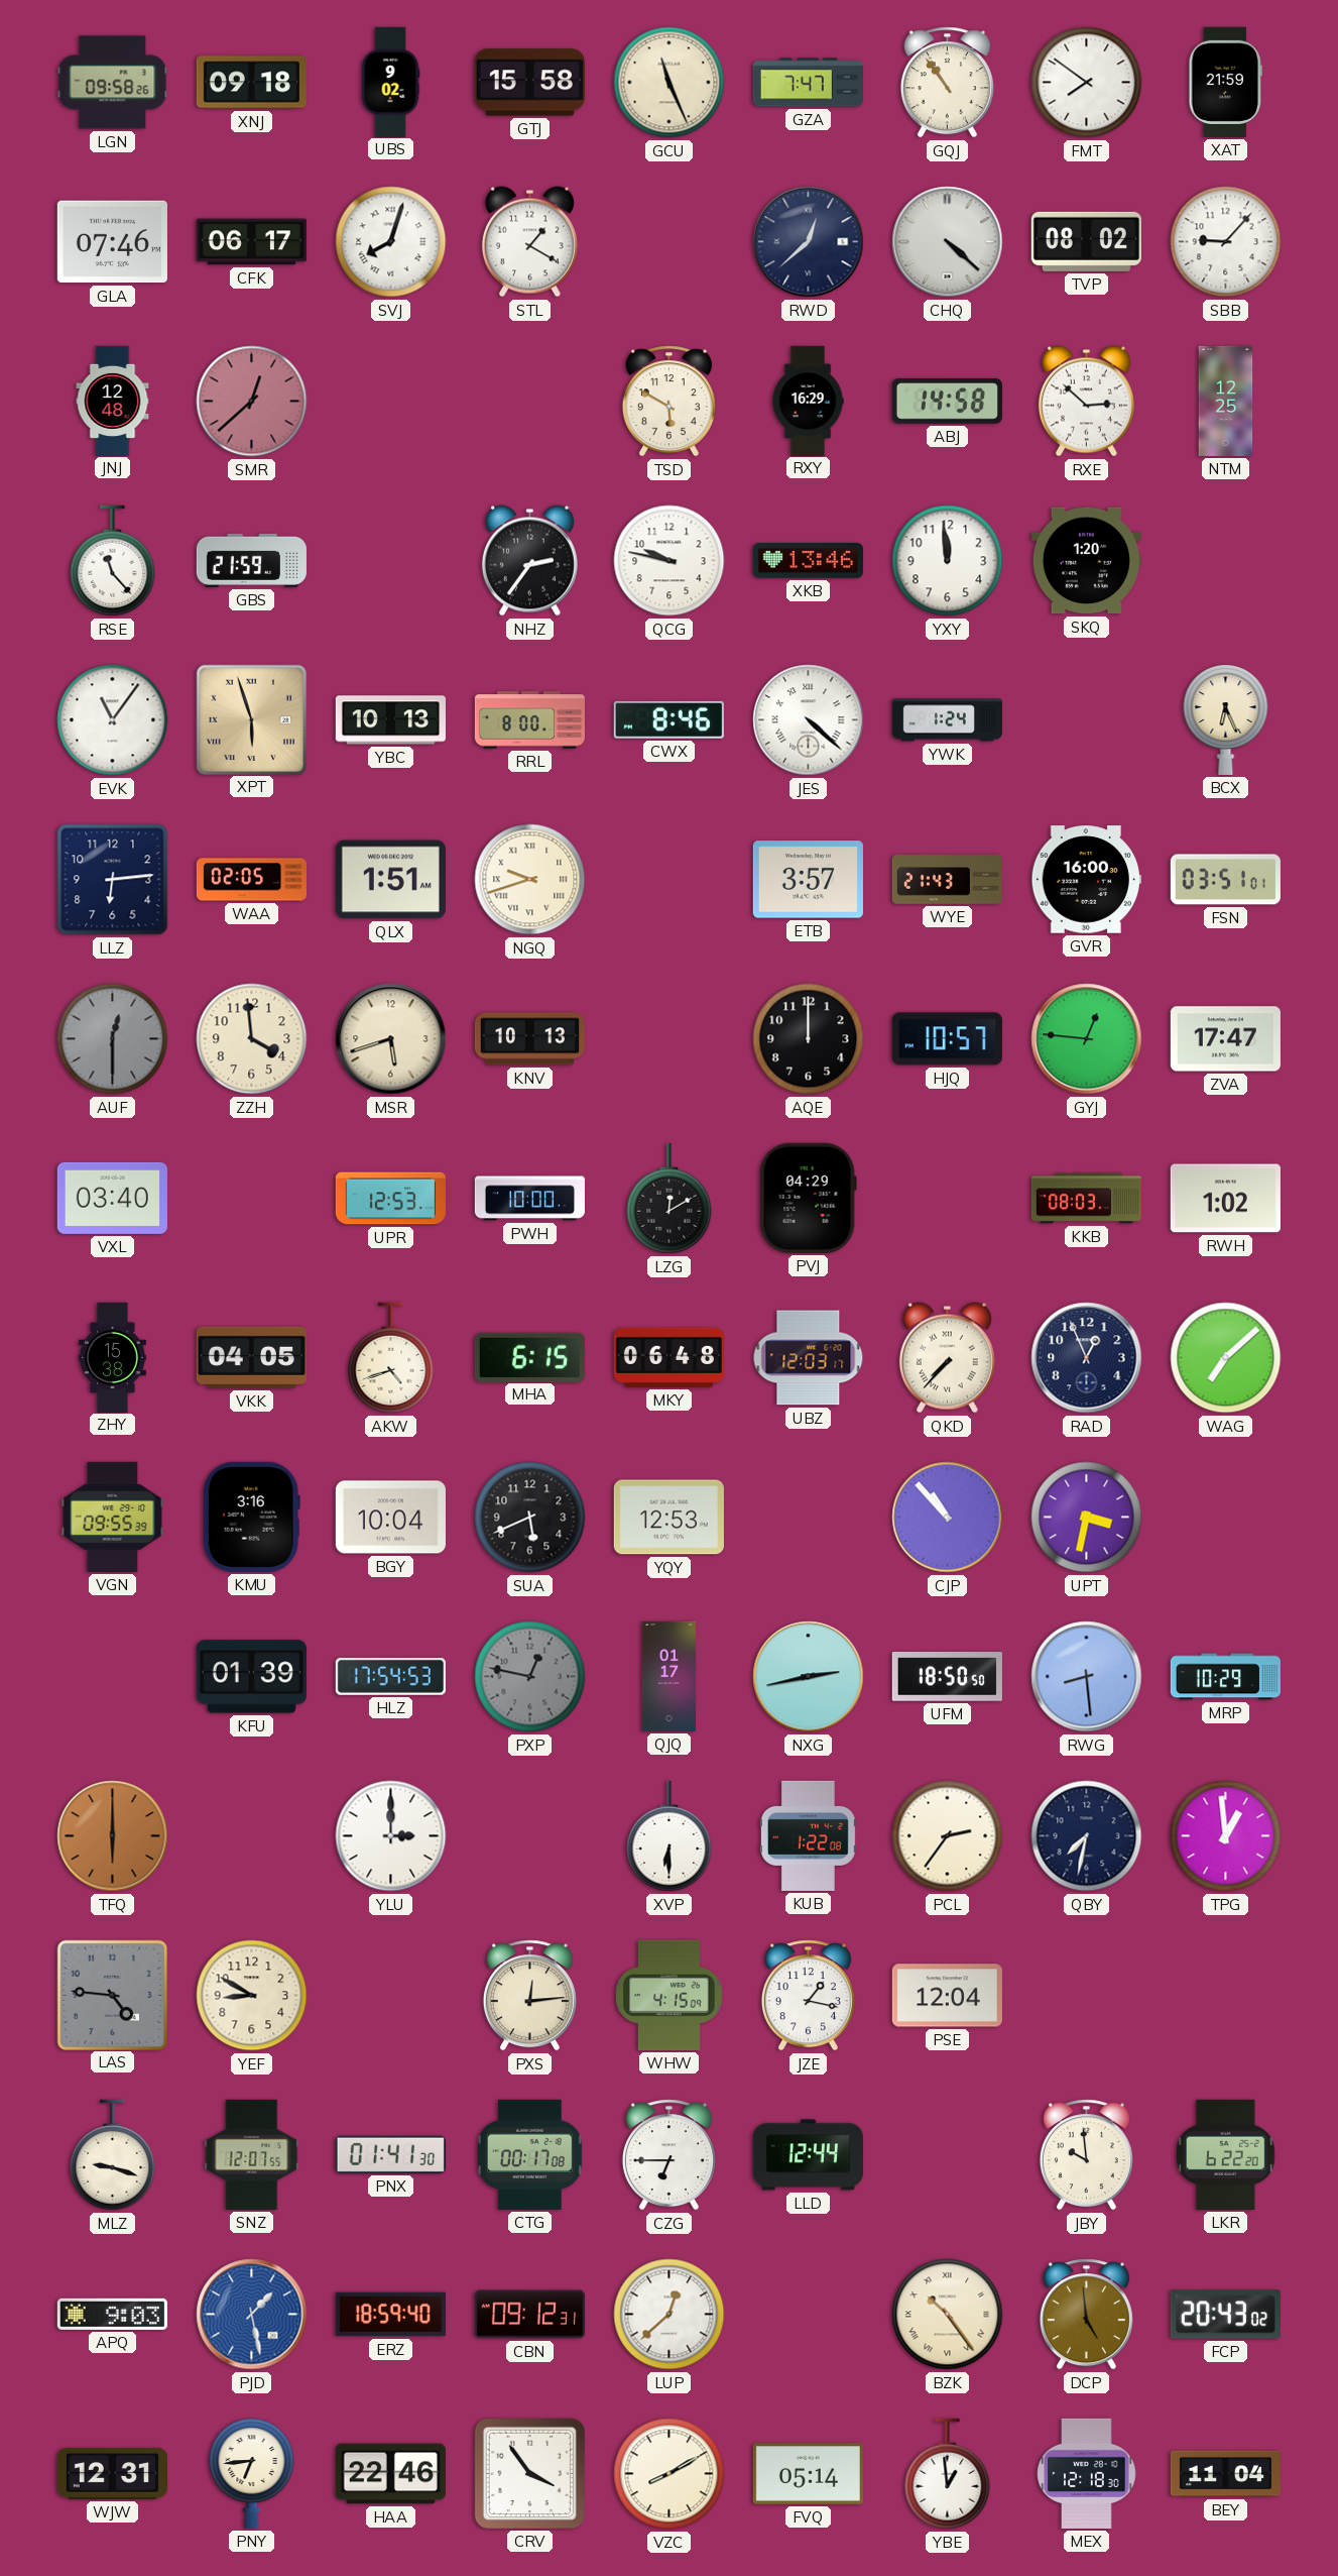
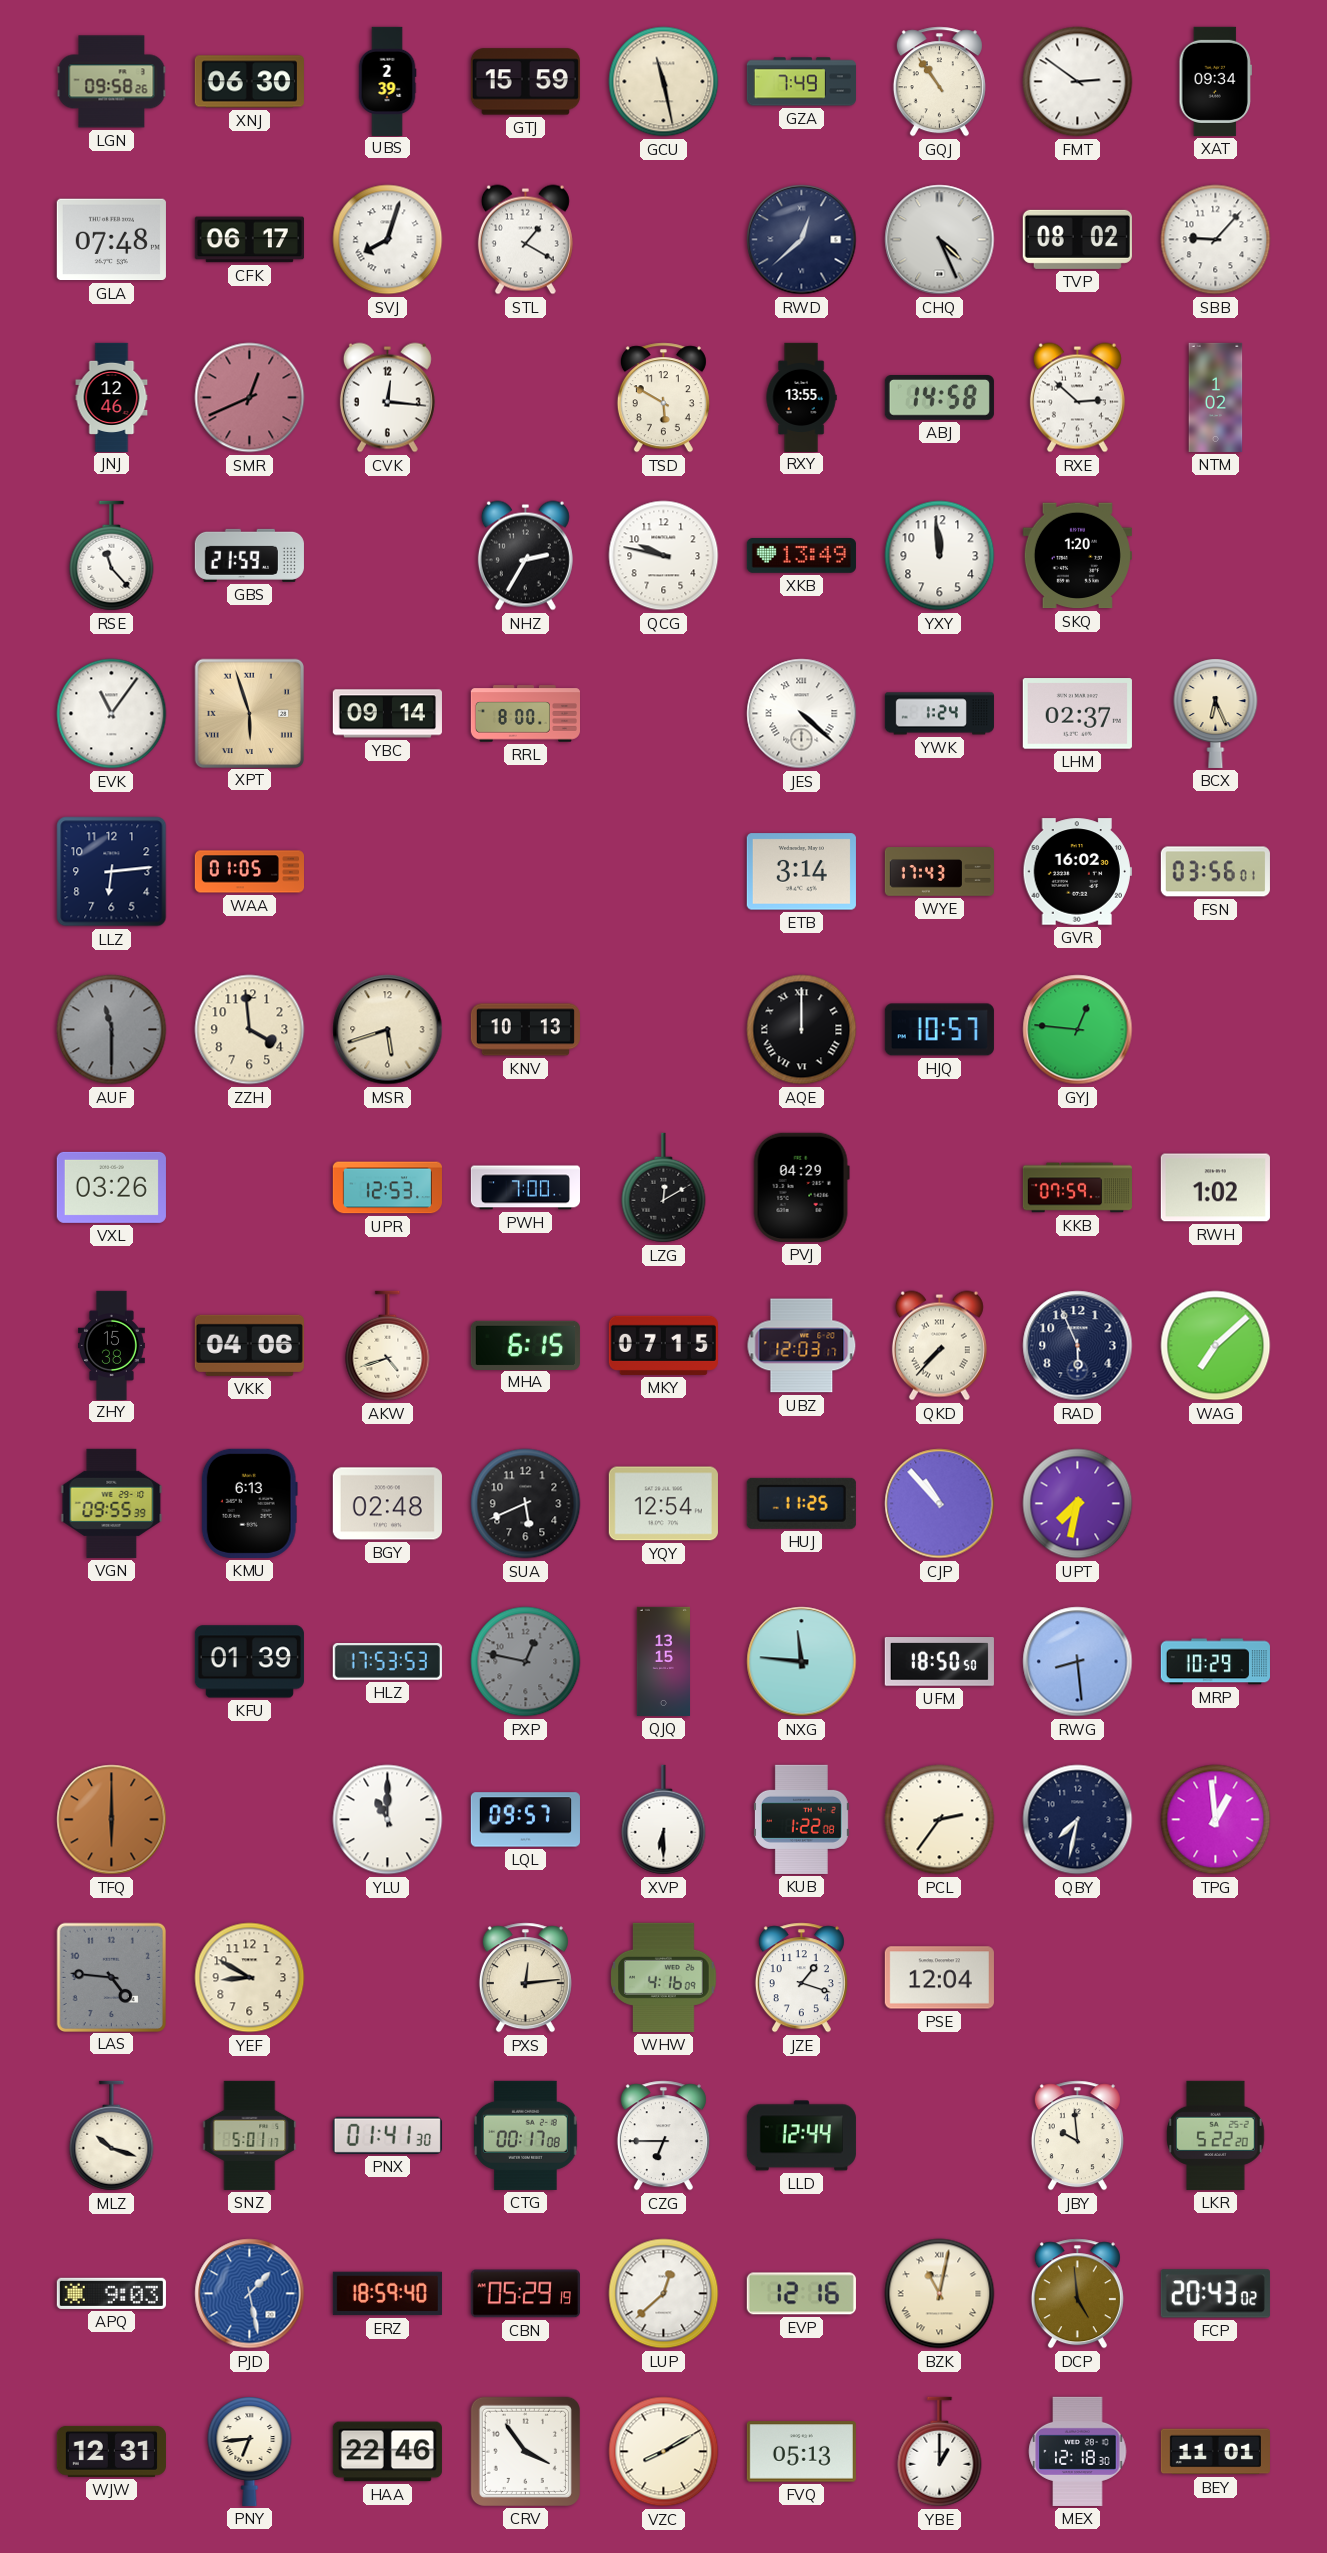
XNJ: 09:18 -> 06:30 (249, 82)
UBS: 9:02 -> 2:39 (387, 81)
GTJ: 15:58 -> 15:59 (525, 82)
GCU: 11:26 -> 11:28 (664, 82)
GZA: 7:47 -> 7:49 (801, 82)
FMT: 7:51 -> 2:51 (1078, 82)
XAT: 21:59 -> 09:34 (1215, 81)
GLA: 07:46 -> 07:48 (111, 240)
CHQ: 4:22 -> 4:26 (940, 240)
JNJ: 12:48 -> 12:46 (112, 397)
SMR: 12:38 -> 12:41 (250, 398)
CVK: none -> 12:16 (387, 398)
RXY: 16:29 -> 13:55 (801, 397)
NTM: 12:25 -> 1:02 (1216, 397)
NHZ: 2:36 -> 2:35 (525, 556)
XKB: 13:46 -> 13:49 (801, 556)
YBC: 10:13 -> 09:14 (387, 714)
CWX: 8:46 -> none (668, 719)
LHM: none -> 02:37 (1077, 714)
WAA: 02:05 -> 01:05 (249, 872)
QLX: 1:51 -> none (390, 880)
NGQ: 9:42 -> none (530, 880)
ETB: 3:57 -> 3:14 (801, 872)
WYE: 21:43 -> 17:43 (939, 872)
GVR: 16:00 -> 16:02 (1077, 872)
FSN: 03:51 -> 03:56 (1215, 872)
AUF: 12:30 -> 11:30 (112, 1030)
AQE numerals: Arabic -> Roman (802, 1030)
ZVA: 17:47 -> none (1225, 1039)
VXL: 03:40 -> 03:26 (111, 1187)
PWH: 10:00 -> 7:00 (525, 1188)
KKB: 08:03 -> 07:59 (1077, 1188)
VKK: 04:05 -> 04:06 (249, 1345)
MKY: 06:48 -> 07:15 (663, 1345)
RAD: 12:56 -> 5:56 (1078, 1346)
KMU: 3:16 -> 6:13 (249, 1503)
BGY: 10:04 -> 02:48 (387, 1504)
YQY: 12:53 -> 12:54 (663, 1504)
HUJ: none -> 11:25 (801, 1503)
UPT: 3:32 -> 7:32 (1078, 1504)
HLZ: 17:54 -> 17:53 (387, 1662)
QJQ: 01:17 -> 13:15 (663, 1661)
NXG: 2:43 -> 11:46 (802, 1662)
YLU: 3:00 -> 11:00 (388, 1820)
LQL: none -> 09:57 (525, 1820)
WHW: 4:15 -> 4:16 (664, 1977)
JZE: 1:17 -> 1:18 (801, 1978)
MLZ: 9:18 -> 10:18 (112, 2136)
SNZ: 12:07 -> 5:01 (250, 2135)
LKR: 6:22 -> 5:22 (1216, 2135)
CBN: 09:12 -> 05:29 (525, 2294)
EVP: none -> 12:16 (801, 2294)
BZK: 10:24 -> 11:02 (940, 2294)
FVQ: 05:14 -> 05:13 (801, 2452)
YBE: 12:59 -> 1:00 (940, 2452)
BEY: 11:04 -> 11:01 (1215, 2452)
